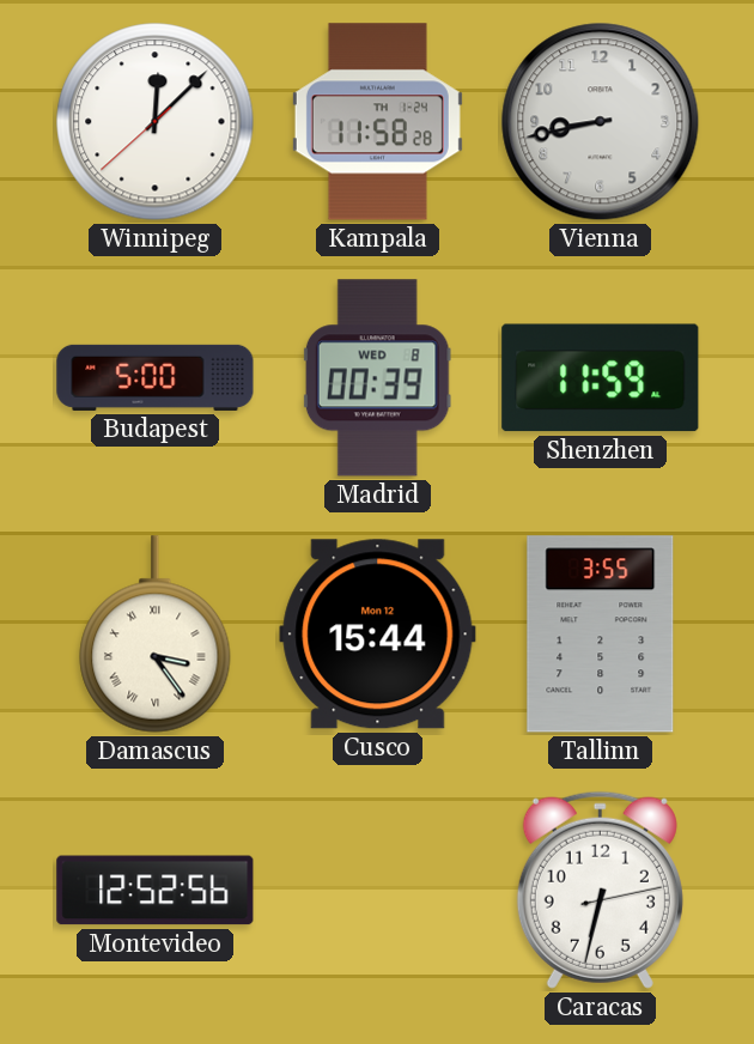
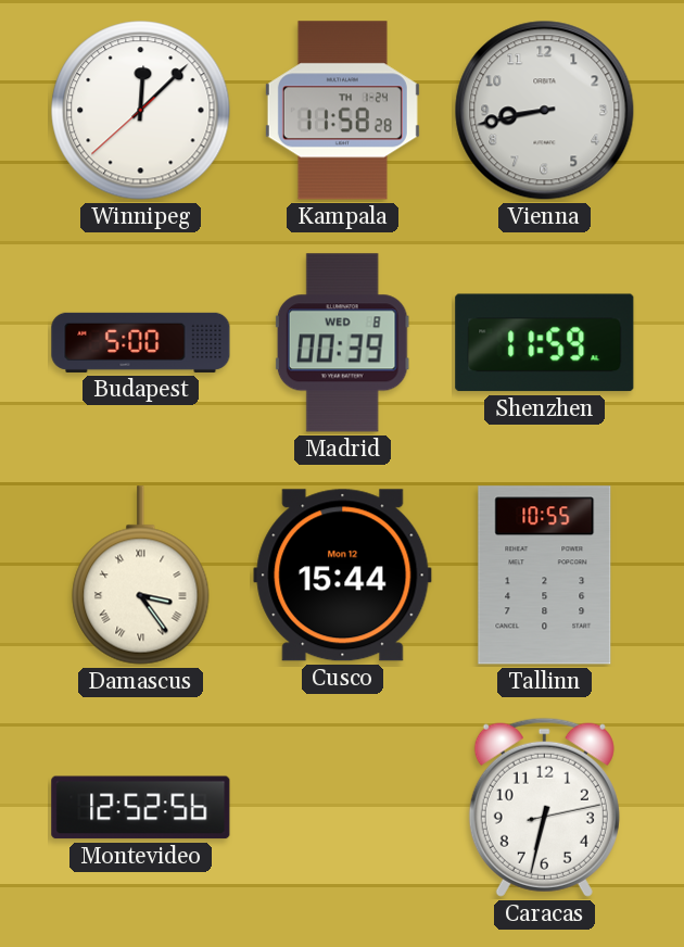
Tallinn: 3:55 -> 10:55 (545, 576)
